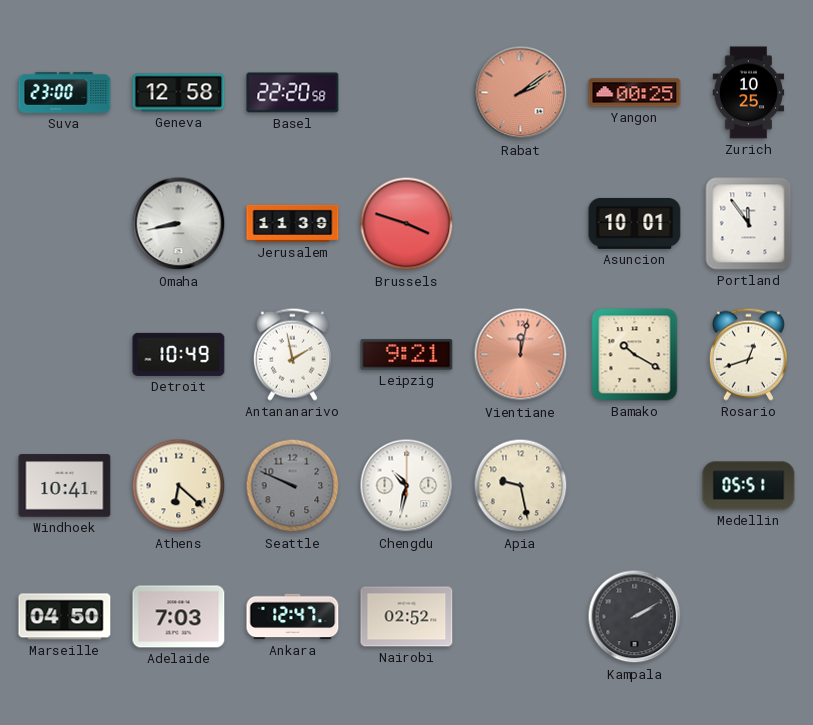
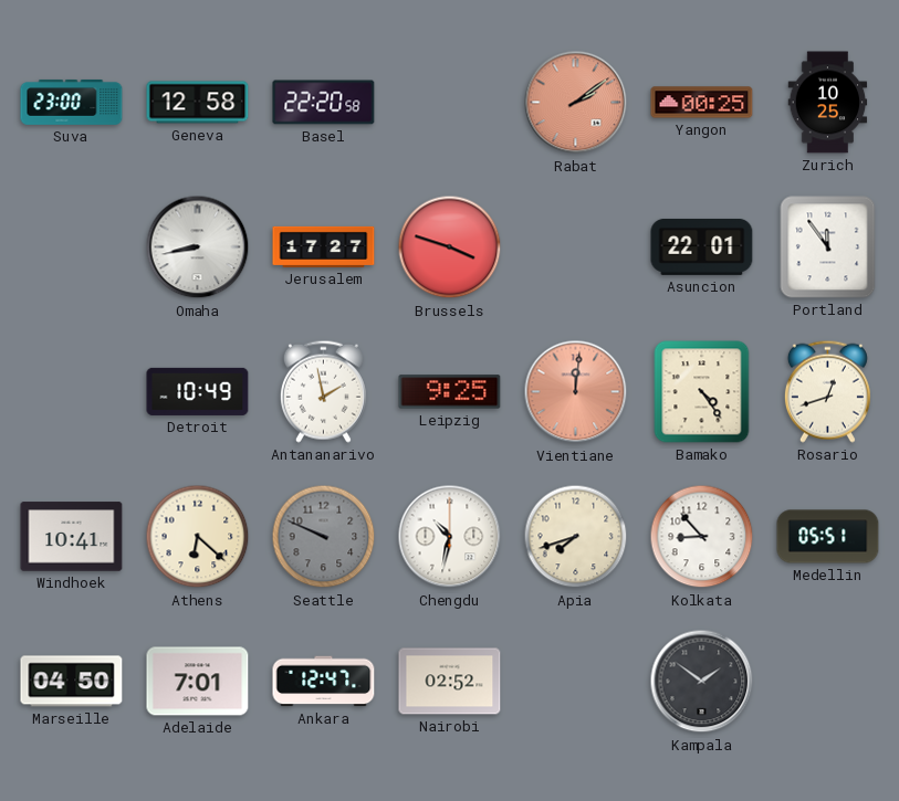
Jerusalem: 11:39 -> 17:27 (324, 246)
Asuncion: 10:01 -> 22:01 (702, 246)
Leipzig: 9:21 -> 9:25 (450, 392)
Vientiane: 12:02 -> 12:01 (576, 392)
Bamako: 10:20 -> 4:24 (702, 392)
Apia: 9:28 -> 7:42 (576, 537)
Kolkata: none -> 8:53 (702, 537)
Adelaide: 7:03 -> 7:01 (198, 682)
Kampala: 2:10 -> 1:51 (702, 682)
